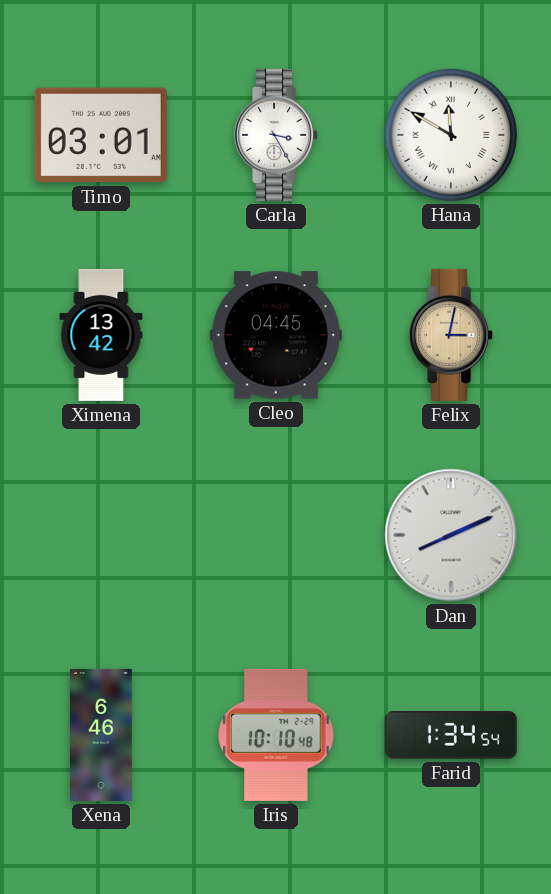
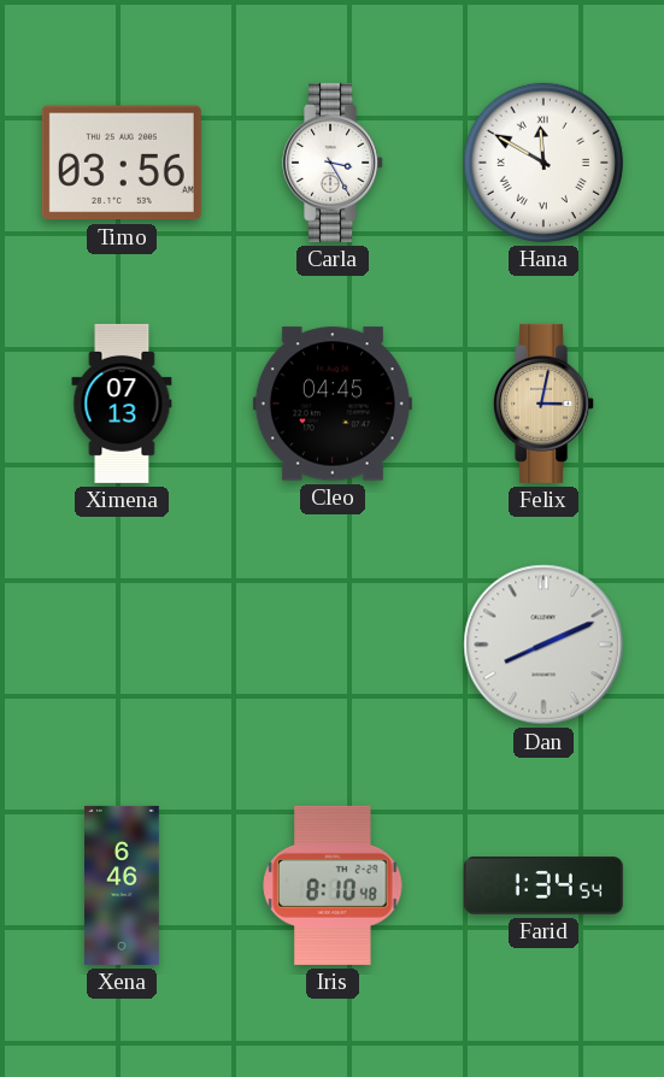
Timo: 03:01 -> 03:56 (122, 163)
Ximena: 13:42 -> 07:13 (122, 404)
Iris: 10:10 -> 8:10 (333, 885)
